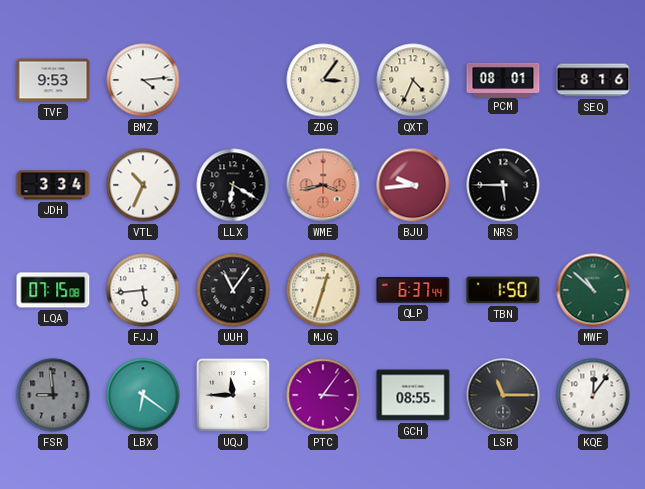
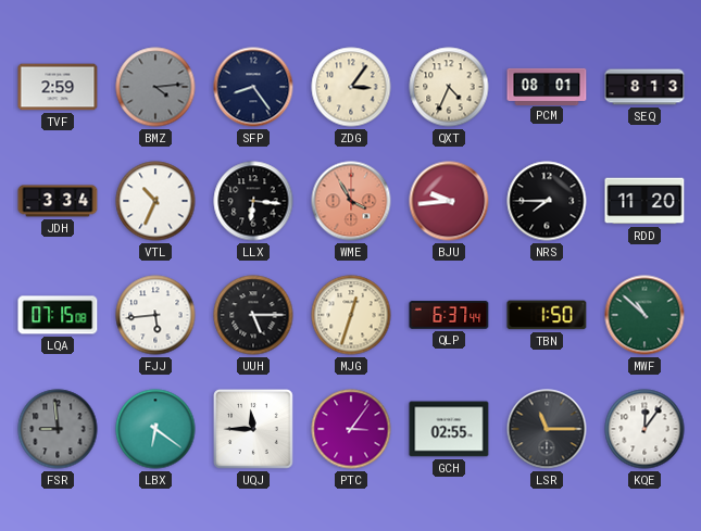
TVF: 9:53 -> 2:59 (58, 87)
BMZ dial: white -> grey (155, 87)
SFP: none -> 8:24 (253, 87)
SEQ: 8:16 -> 8:13 (644, 87)
LLX: 6:20 -> 6:16 (253, 201)
WME: 3:43 -> 3:55 (351, 201)
NRS: 5:45 -> 7:45 (547, 201)
RDD: none -> 11:20 (644, 201)
UUH: 11:06 -> 5:15 (253, 315)
GCH: 08:55 -> 02:55 (449, 429)
